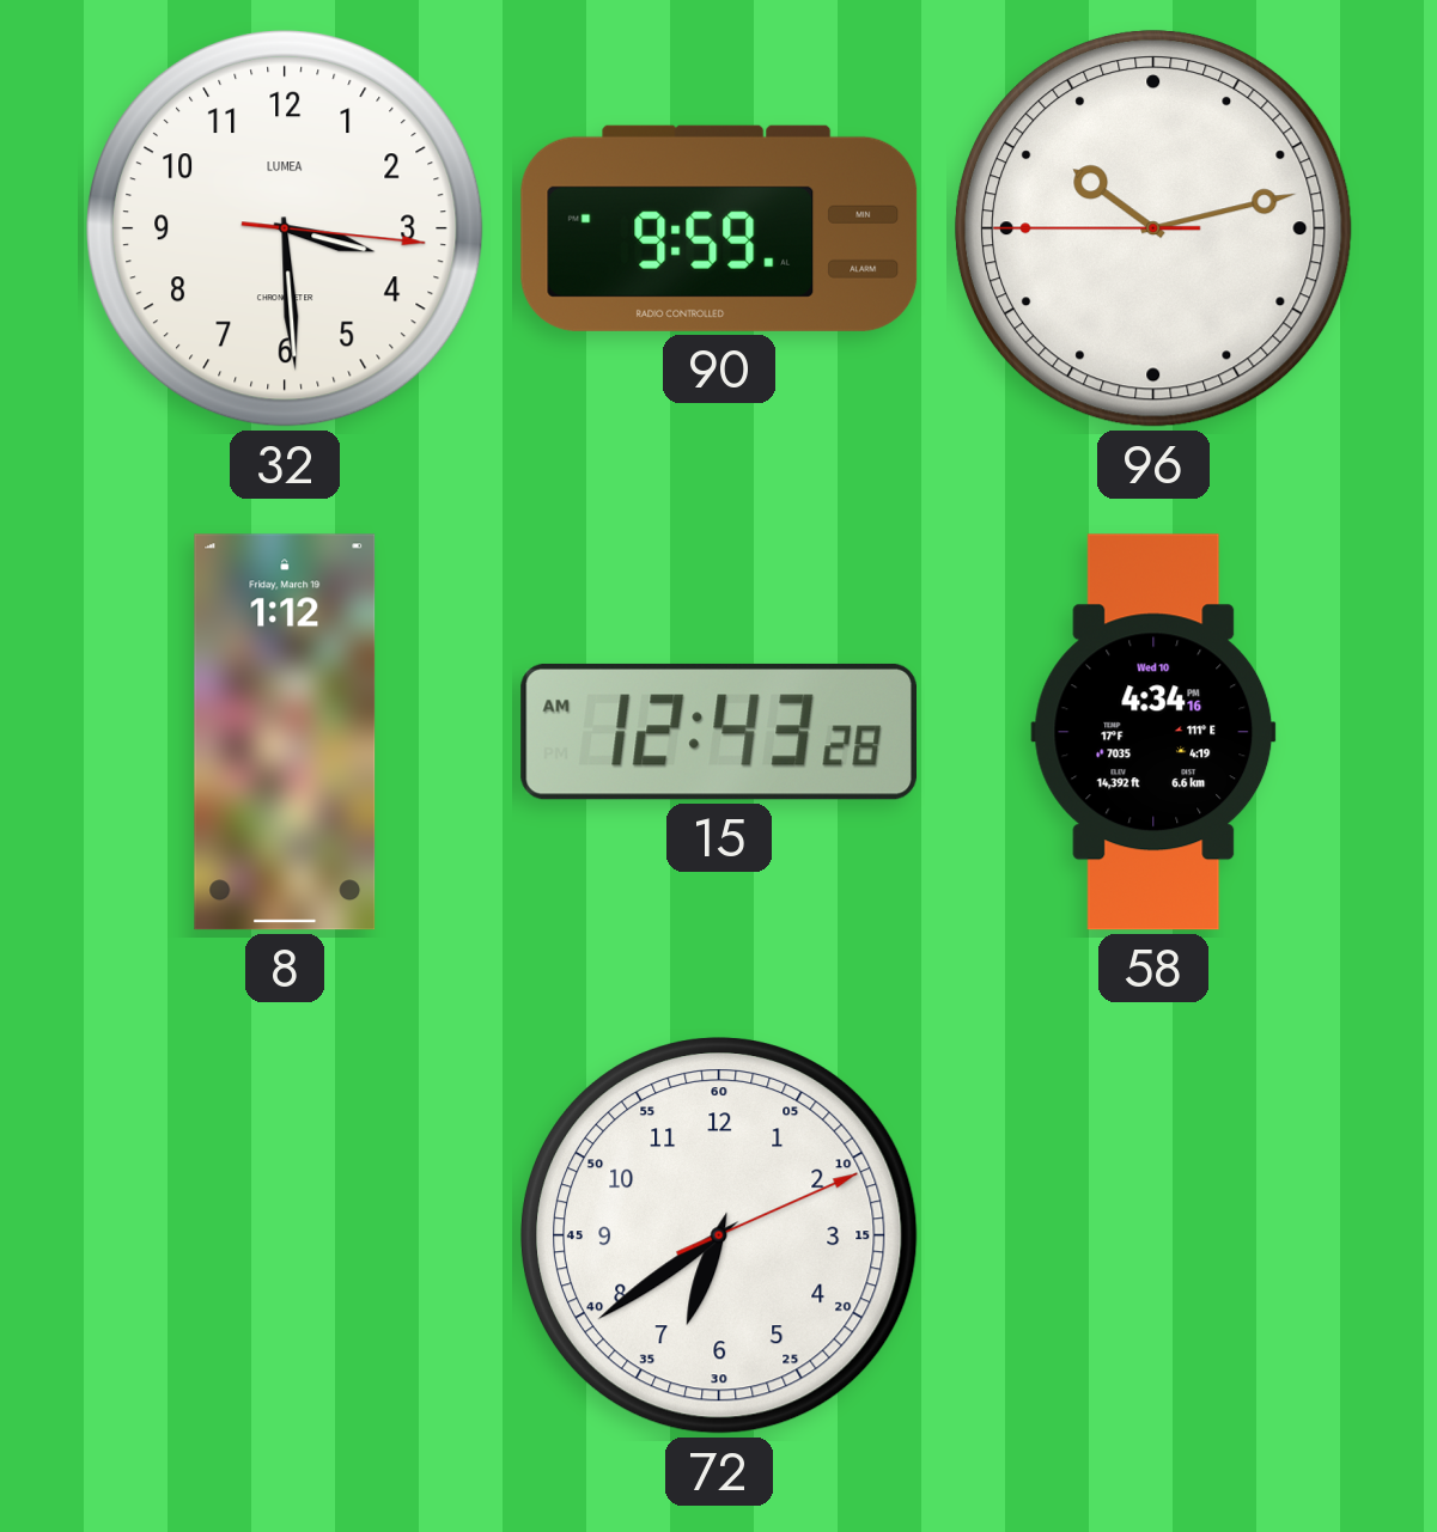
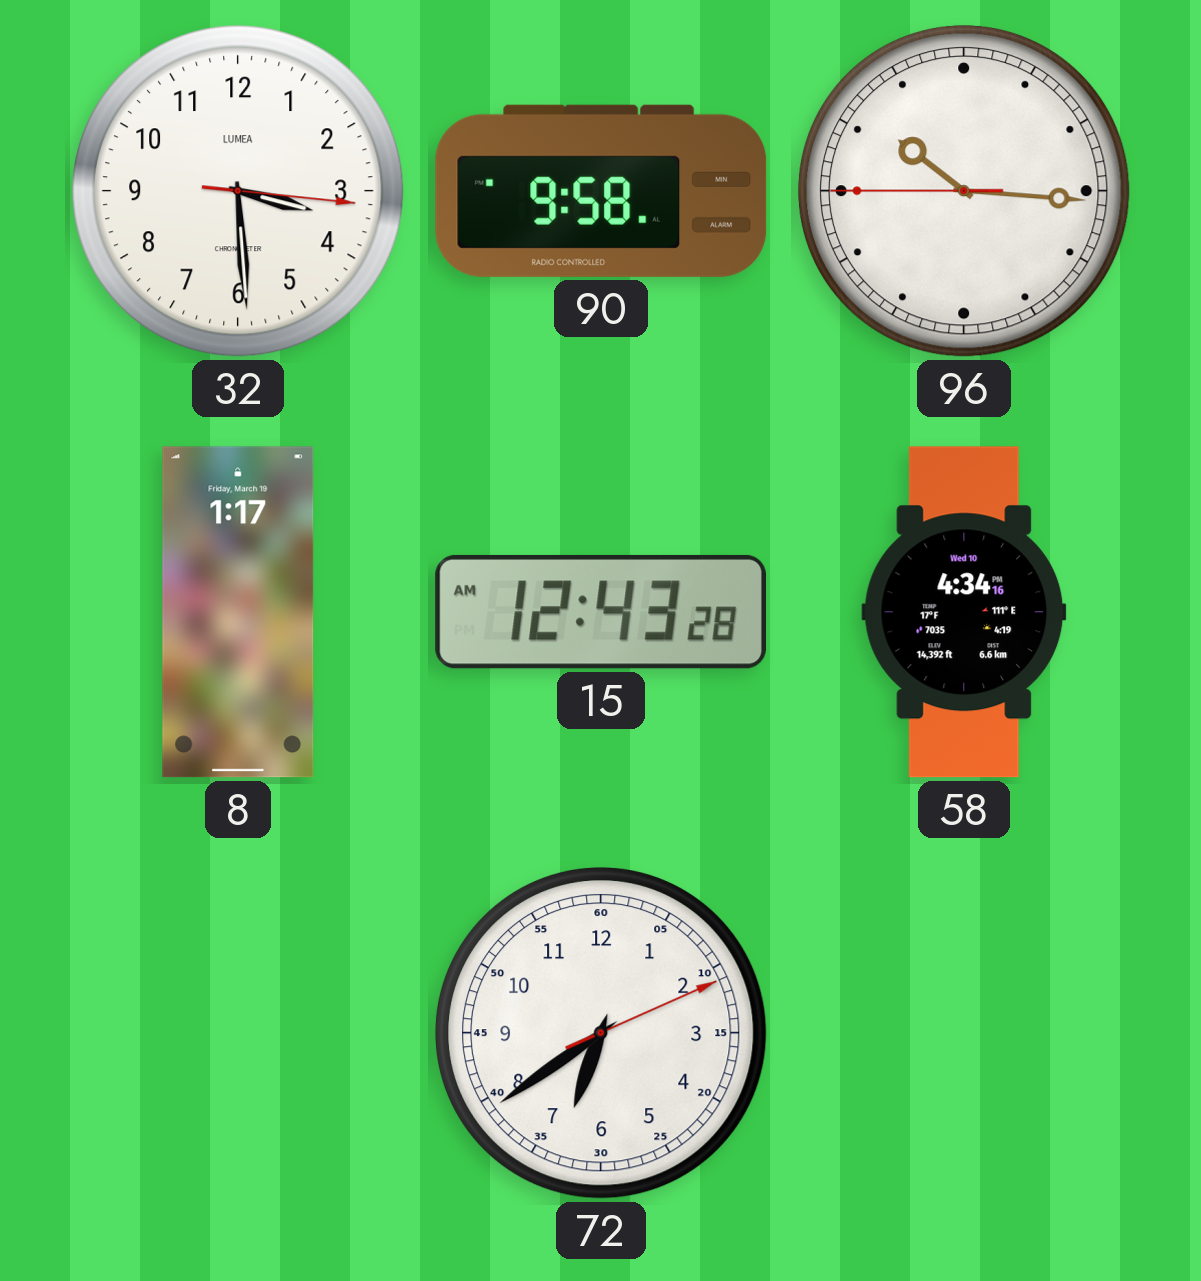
90: 9:59 -> 9:58 (601, 191)
96: 10:12 -> 10:15 (964, 191)
8: 1:12 -> 1:17 (238, 612)
